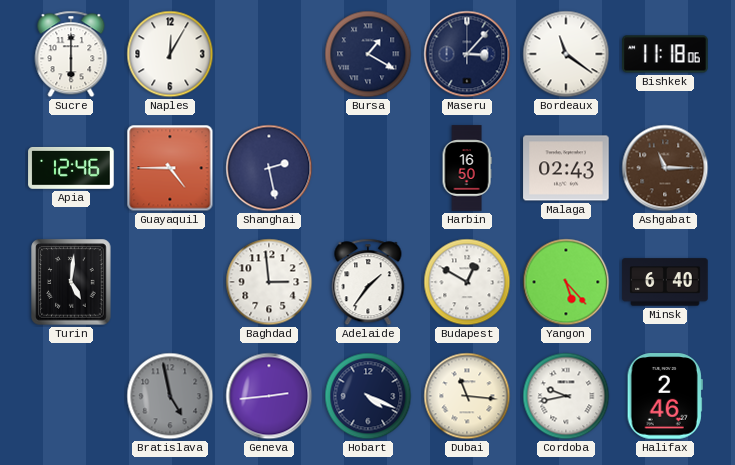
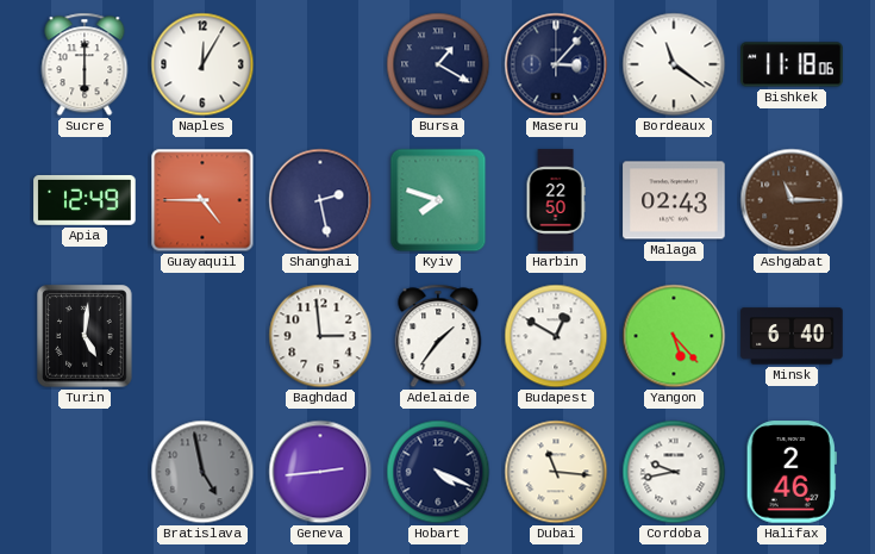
Apia: 12:46 -> 12:49 (85, 200)
Kyiv: none -> 7:48 (438, 200)
Harbin: 16:50 -> 22:50 (556, 200)
